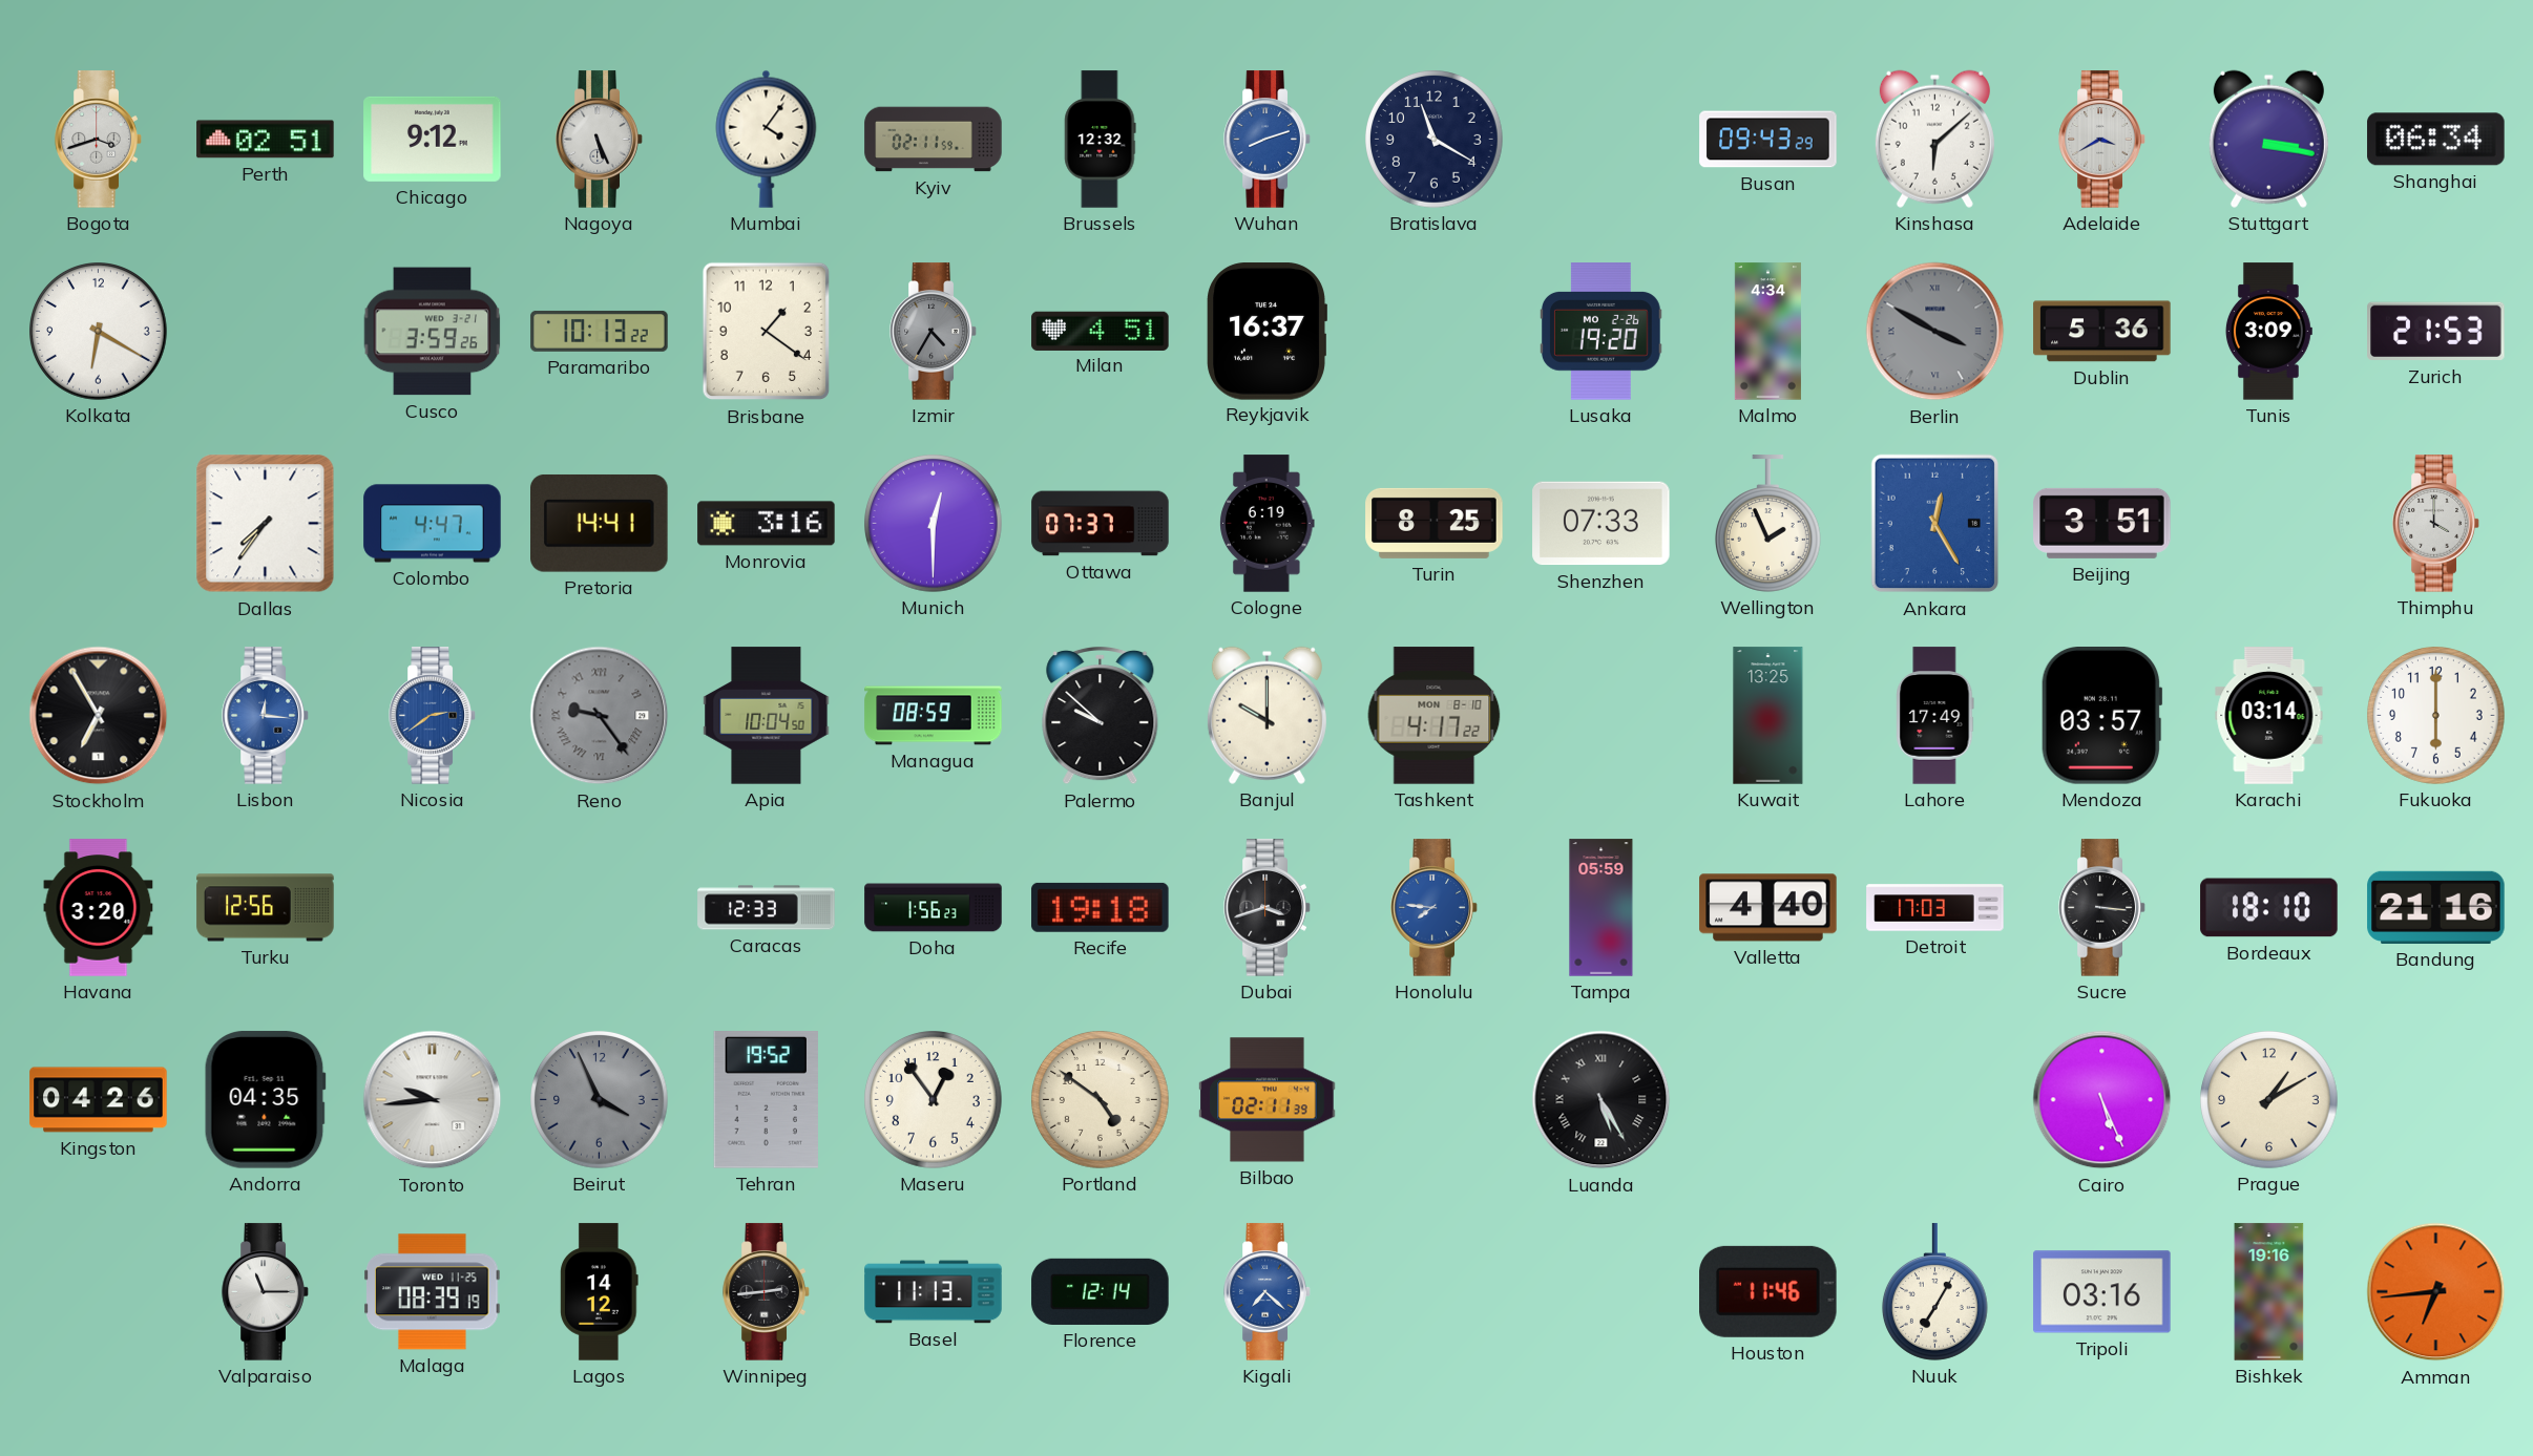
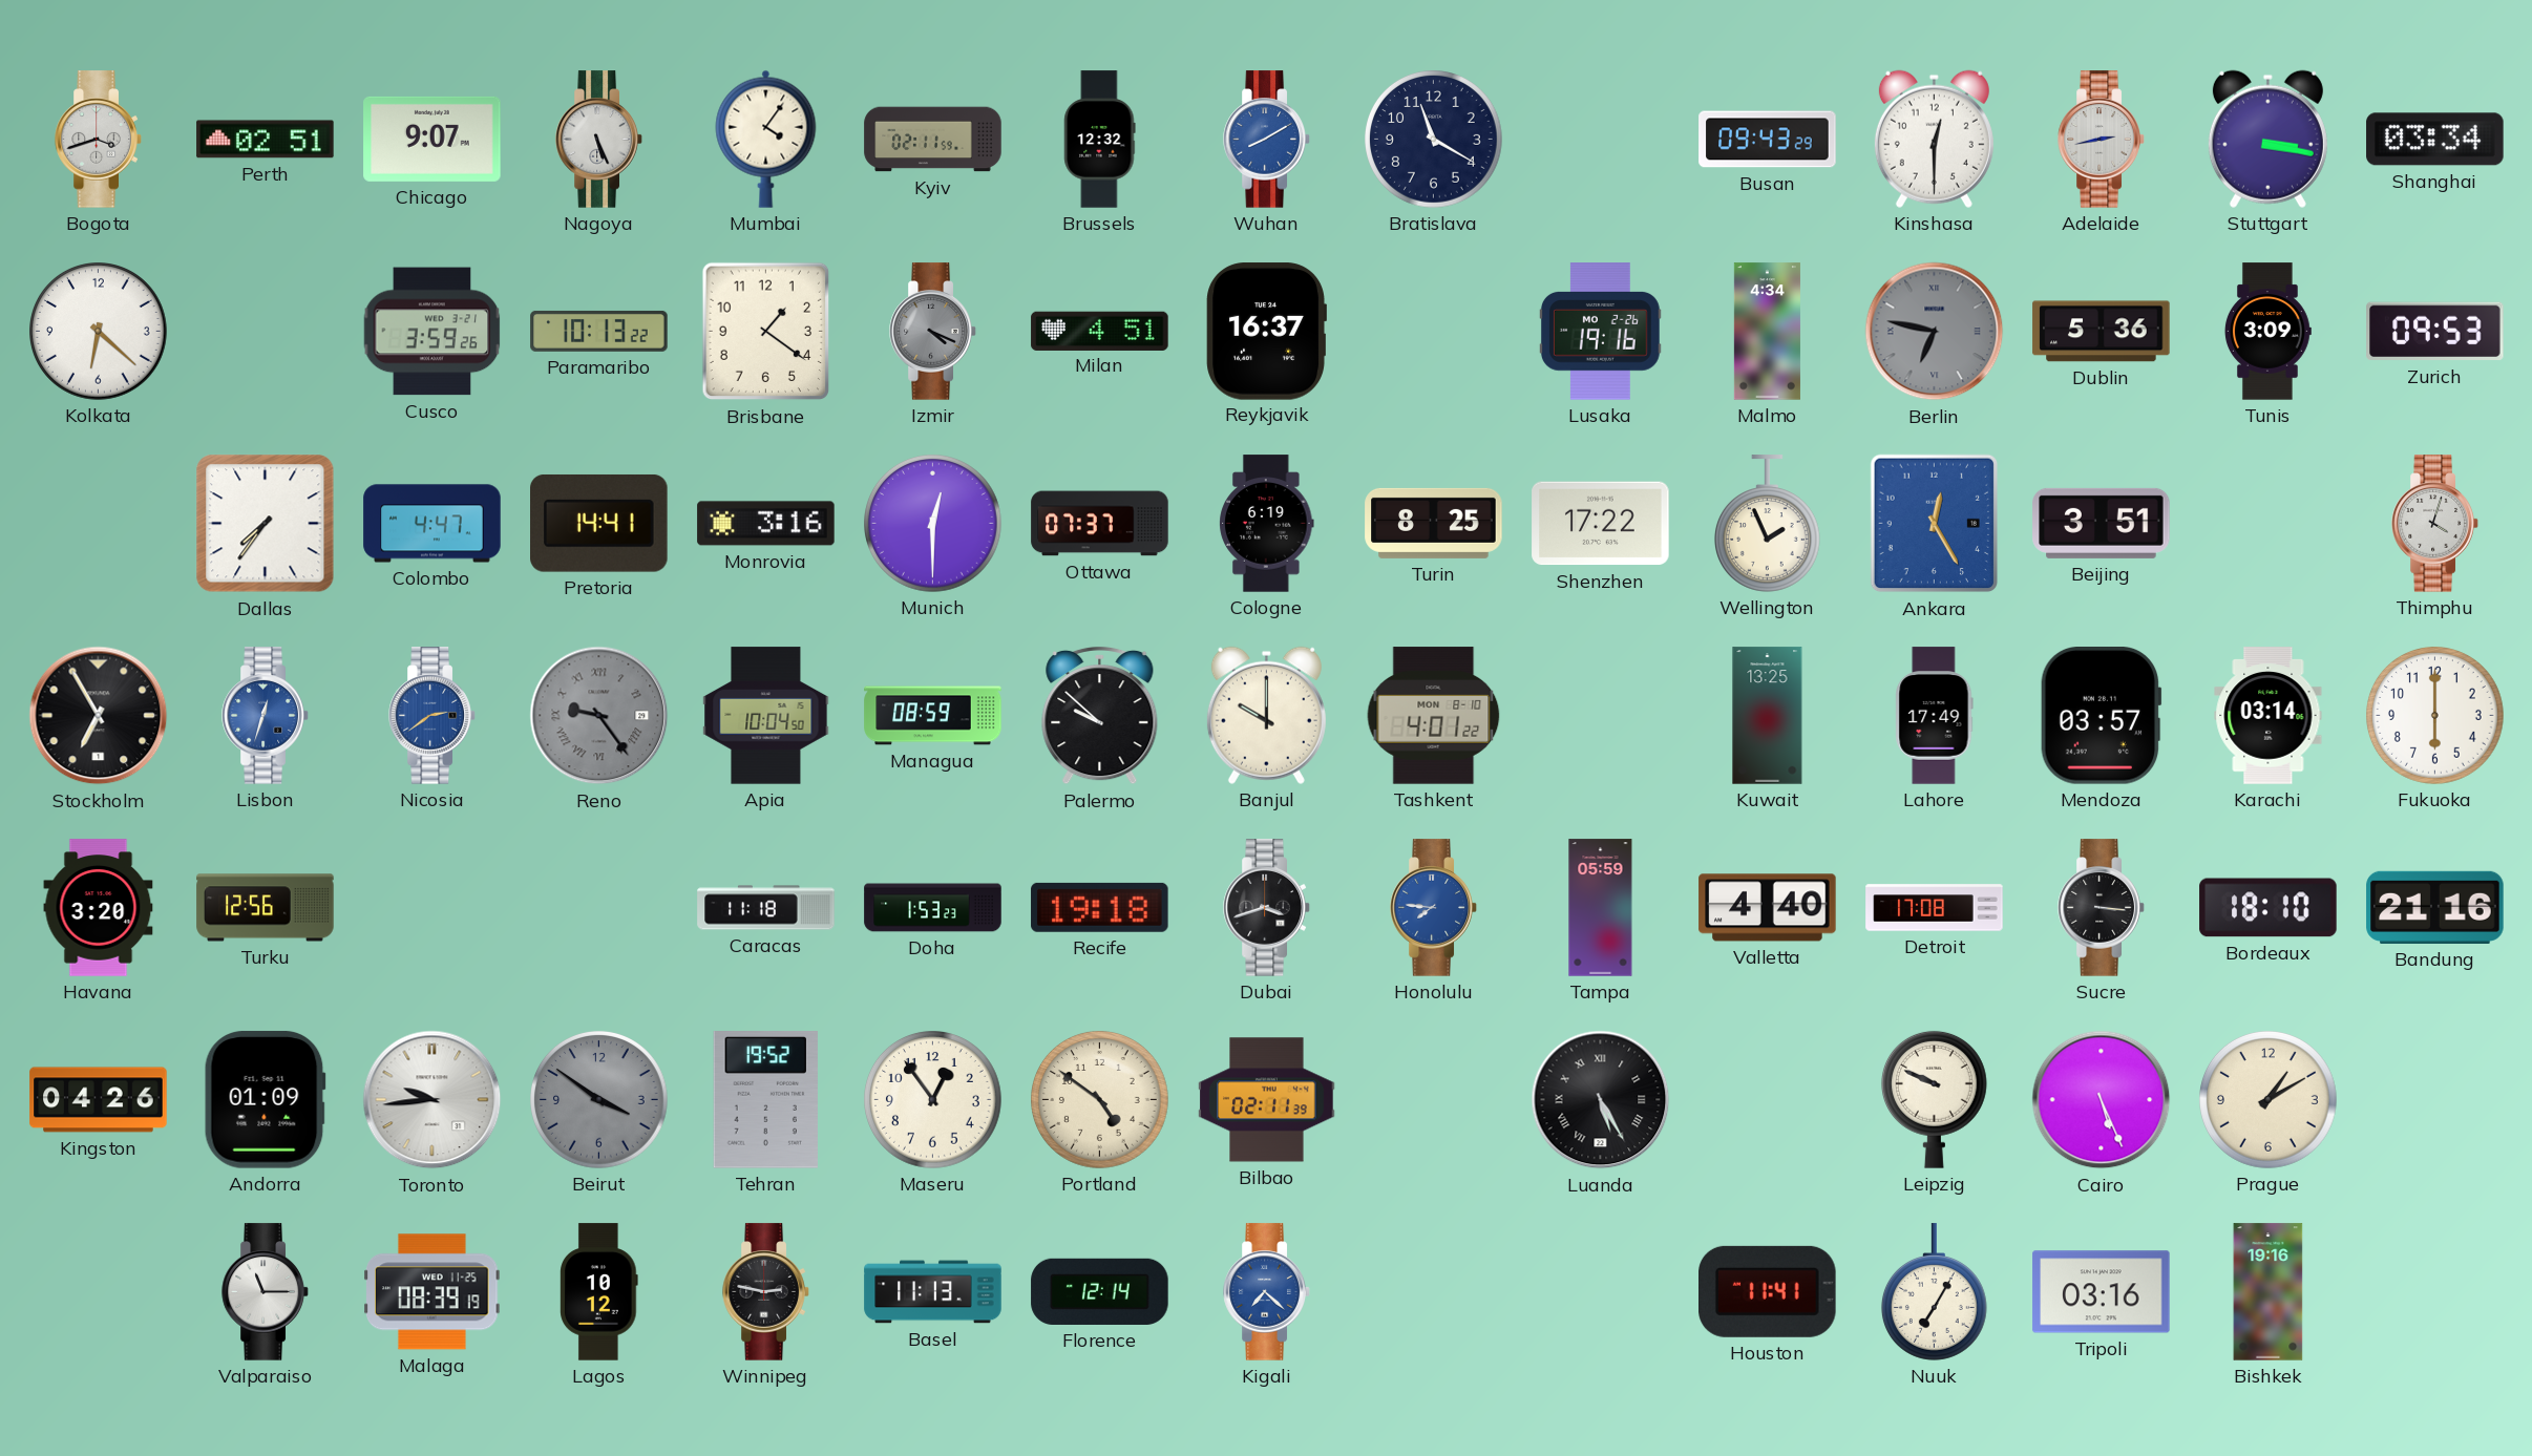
Chicago: 9:12 -> 9:07 (432, 139)
Wuhan: 8:12 -> 8:10 (1267, 140)
Kinshasa: 6:08 -> 12:30 (1934, 139)
Adelaide: 3:40 -> 2:43 (2102, 140)
Shanghai: 06:34 -> 03:34 (2435, 140)
Kolkata: 6:20 -> 6:22 (99, 332)
Izmir: 4:35 -> 4:19 (933, 332)
Lusaka: 19:20 -> 19:16 (1600, 332)
Berlin: 3:50 -> 6:47 (1935, 332)
Zurich: 21:53 -> 09:53 (2435, 332)
Shenzhen: 07:33 -> 17:22 (1601, 524)
Thimphu: 4:00 -> 4:03 (2435, 524)
Lisbon: 12:16 -> 12:33 (266, 716)
Tashkent: 4:17 -> 4:01 (1434, 716)
Caracas: 12:33 -> 11:18 (766, 908)
Doha: 1:56 -> 1:53 (933, 908)
Detroit: 17:03 -> 17:08 (1935, 908)
Andorra: 04:35 -> 01:09 (265, 1100)
Beirut: 3:56 -> 3:51 (599, 1100)
Leipzig: none -> 9:49 (1934, 1099)
Lagos: 14:12 -> 10:12 (599, 1292)
Winnipeg: 2:44 -> 2:47 (766, 1292)
Houston: 11:46 -> 11:41 (1768, 1291)
Amman: 6:44 -> none (2436, 1292)
